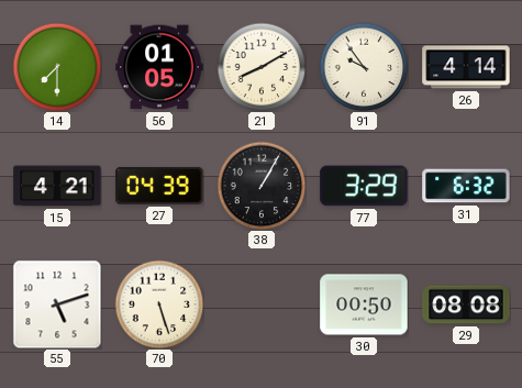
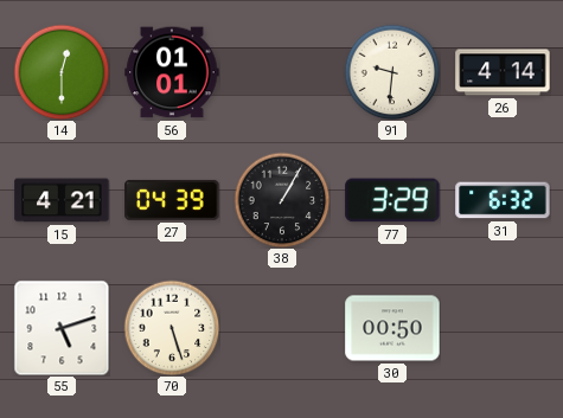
14: 7:30 -> 12:30 (62, 72)
56: 01:05 -> 01:01 (172, 72)
21: 8:10 -> none (262, 67)
91: 9:54 -> 9:31 (392, 72)
29: 08:08 -> none (466, 304)
